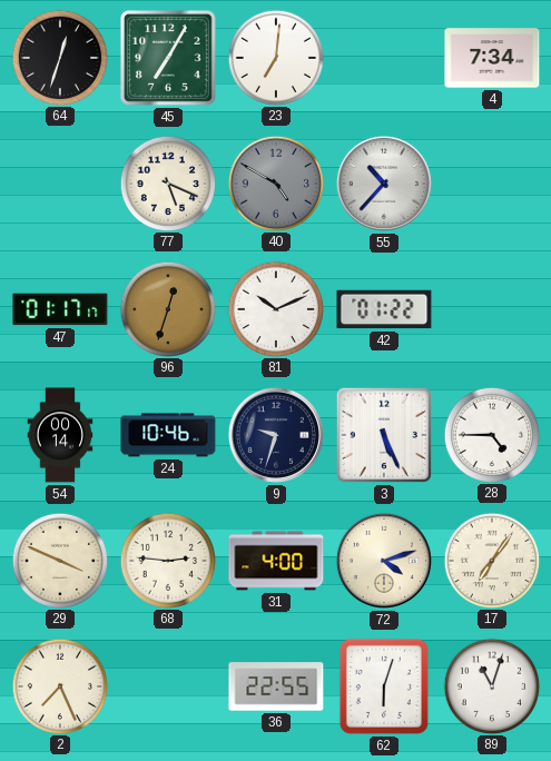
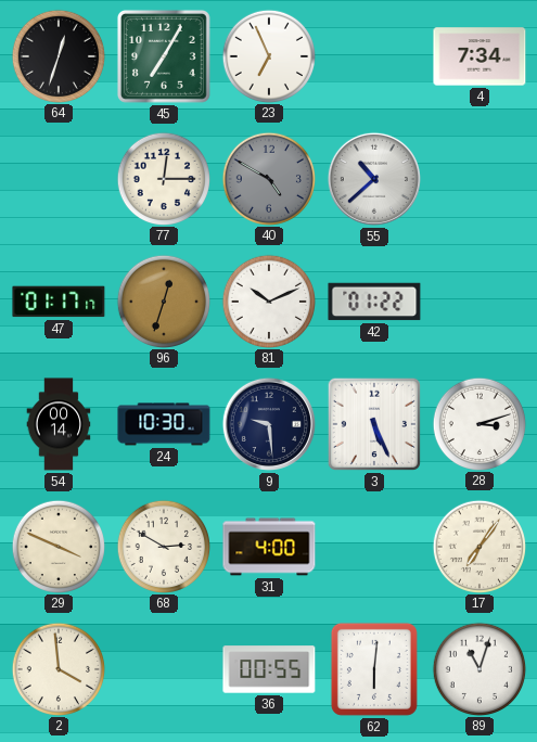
23: 7:01 -> 6:56 (268, 55)
77: 5:19 -> 12:15 (163, 178)
55: 10:37 -> 10:38 (374, 179)
24: 10:46 -> 10:30 (164, 424)
9: 9:33 -> 9:29 (269, 424)
28: 4:45 -> 3:12 (478, 423)
68: 2:46 -> 2:50 (163, 546)
72: 4:12 -> none (384, 561)
2: 7:26 -> 3:59 (57, 668)
36: 22:55 -> 00:55 (269, 669)
62: 6:03 -> 6:01 (374, 669)
